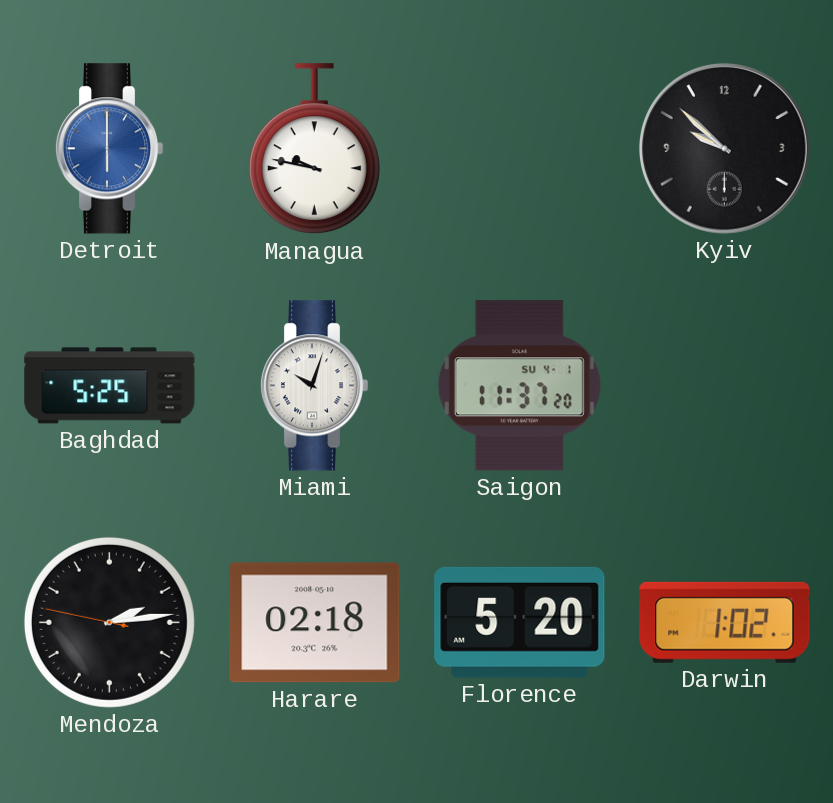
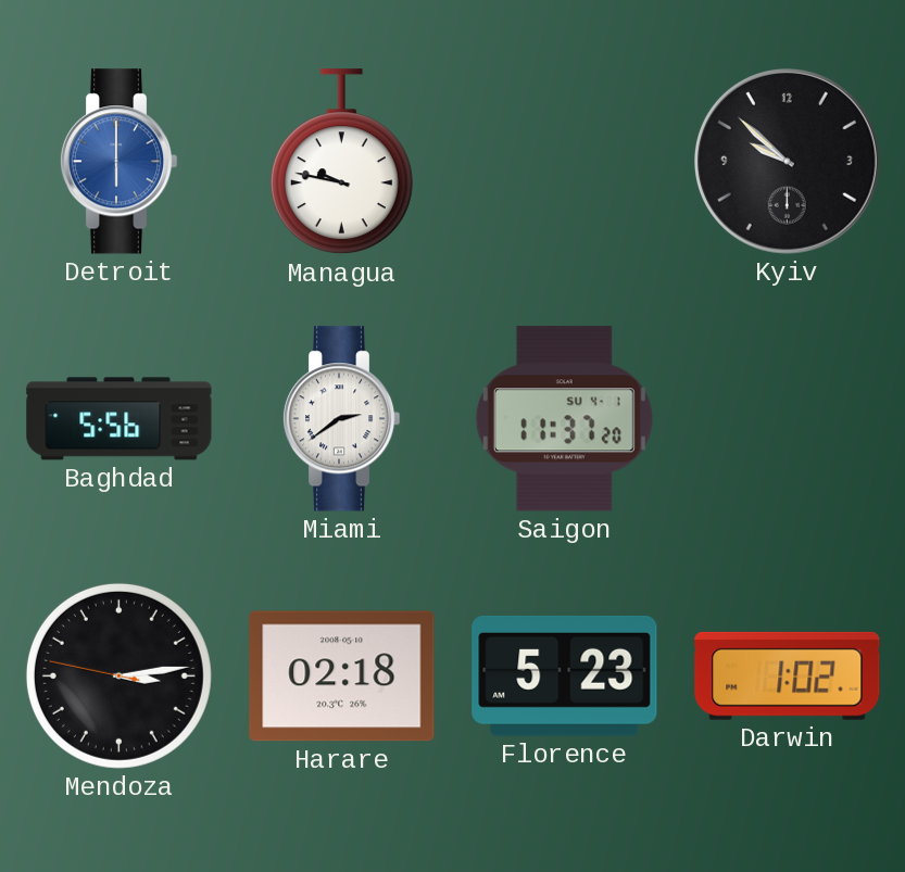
Baghdad: 5:25 -> 5:56 (120, 419)
Miami: 10:03 -> 2:39 (341, 419)
Mendoza: 2:13 -> 3:13 (118, 675)
Florence: 5:20 -> 5:23 (565, 675)
